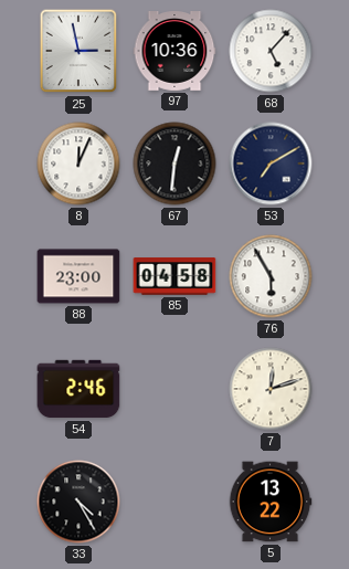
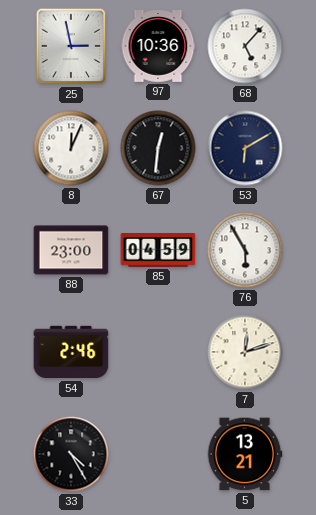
53: 7:10 -> 6:10 (245, 148)
85: 04:58 -> 04:59 (158, 250)
5: 13:22 -> 13:21 (245, 454)
